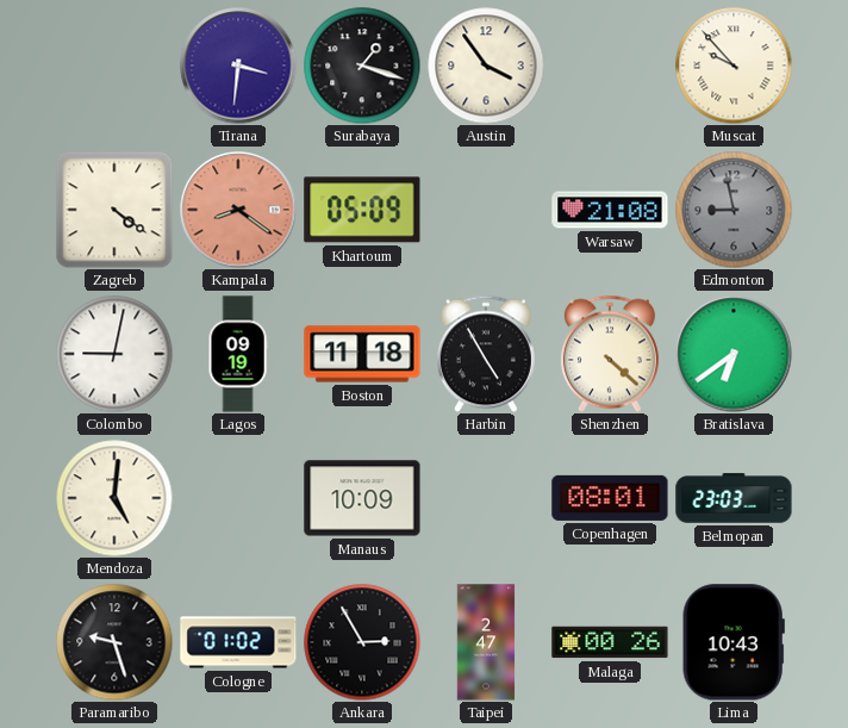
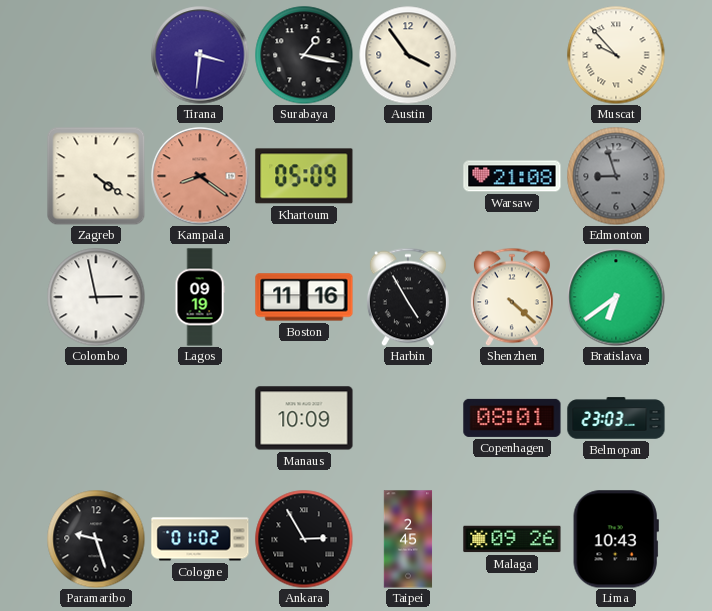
Surabaya: 1:18 -> 1:17 (304, 55)
Edmonton: 8:58 -> 8:57 (616, 176)
Colombo: 9:02 -> 2:58 (96, 297)
Boston: 11:18 -> 11:16 (304, 297)
Mendoza: 5:01 -> none (114, 498)
Taipei: 2:47 -> 2:45 (408, 539)
Malaga: 00:26 -> 09:26 (512, 539)
